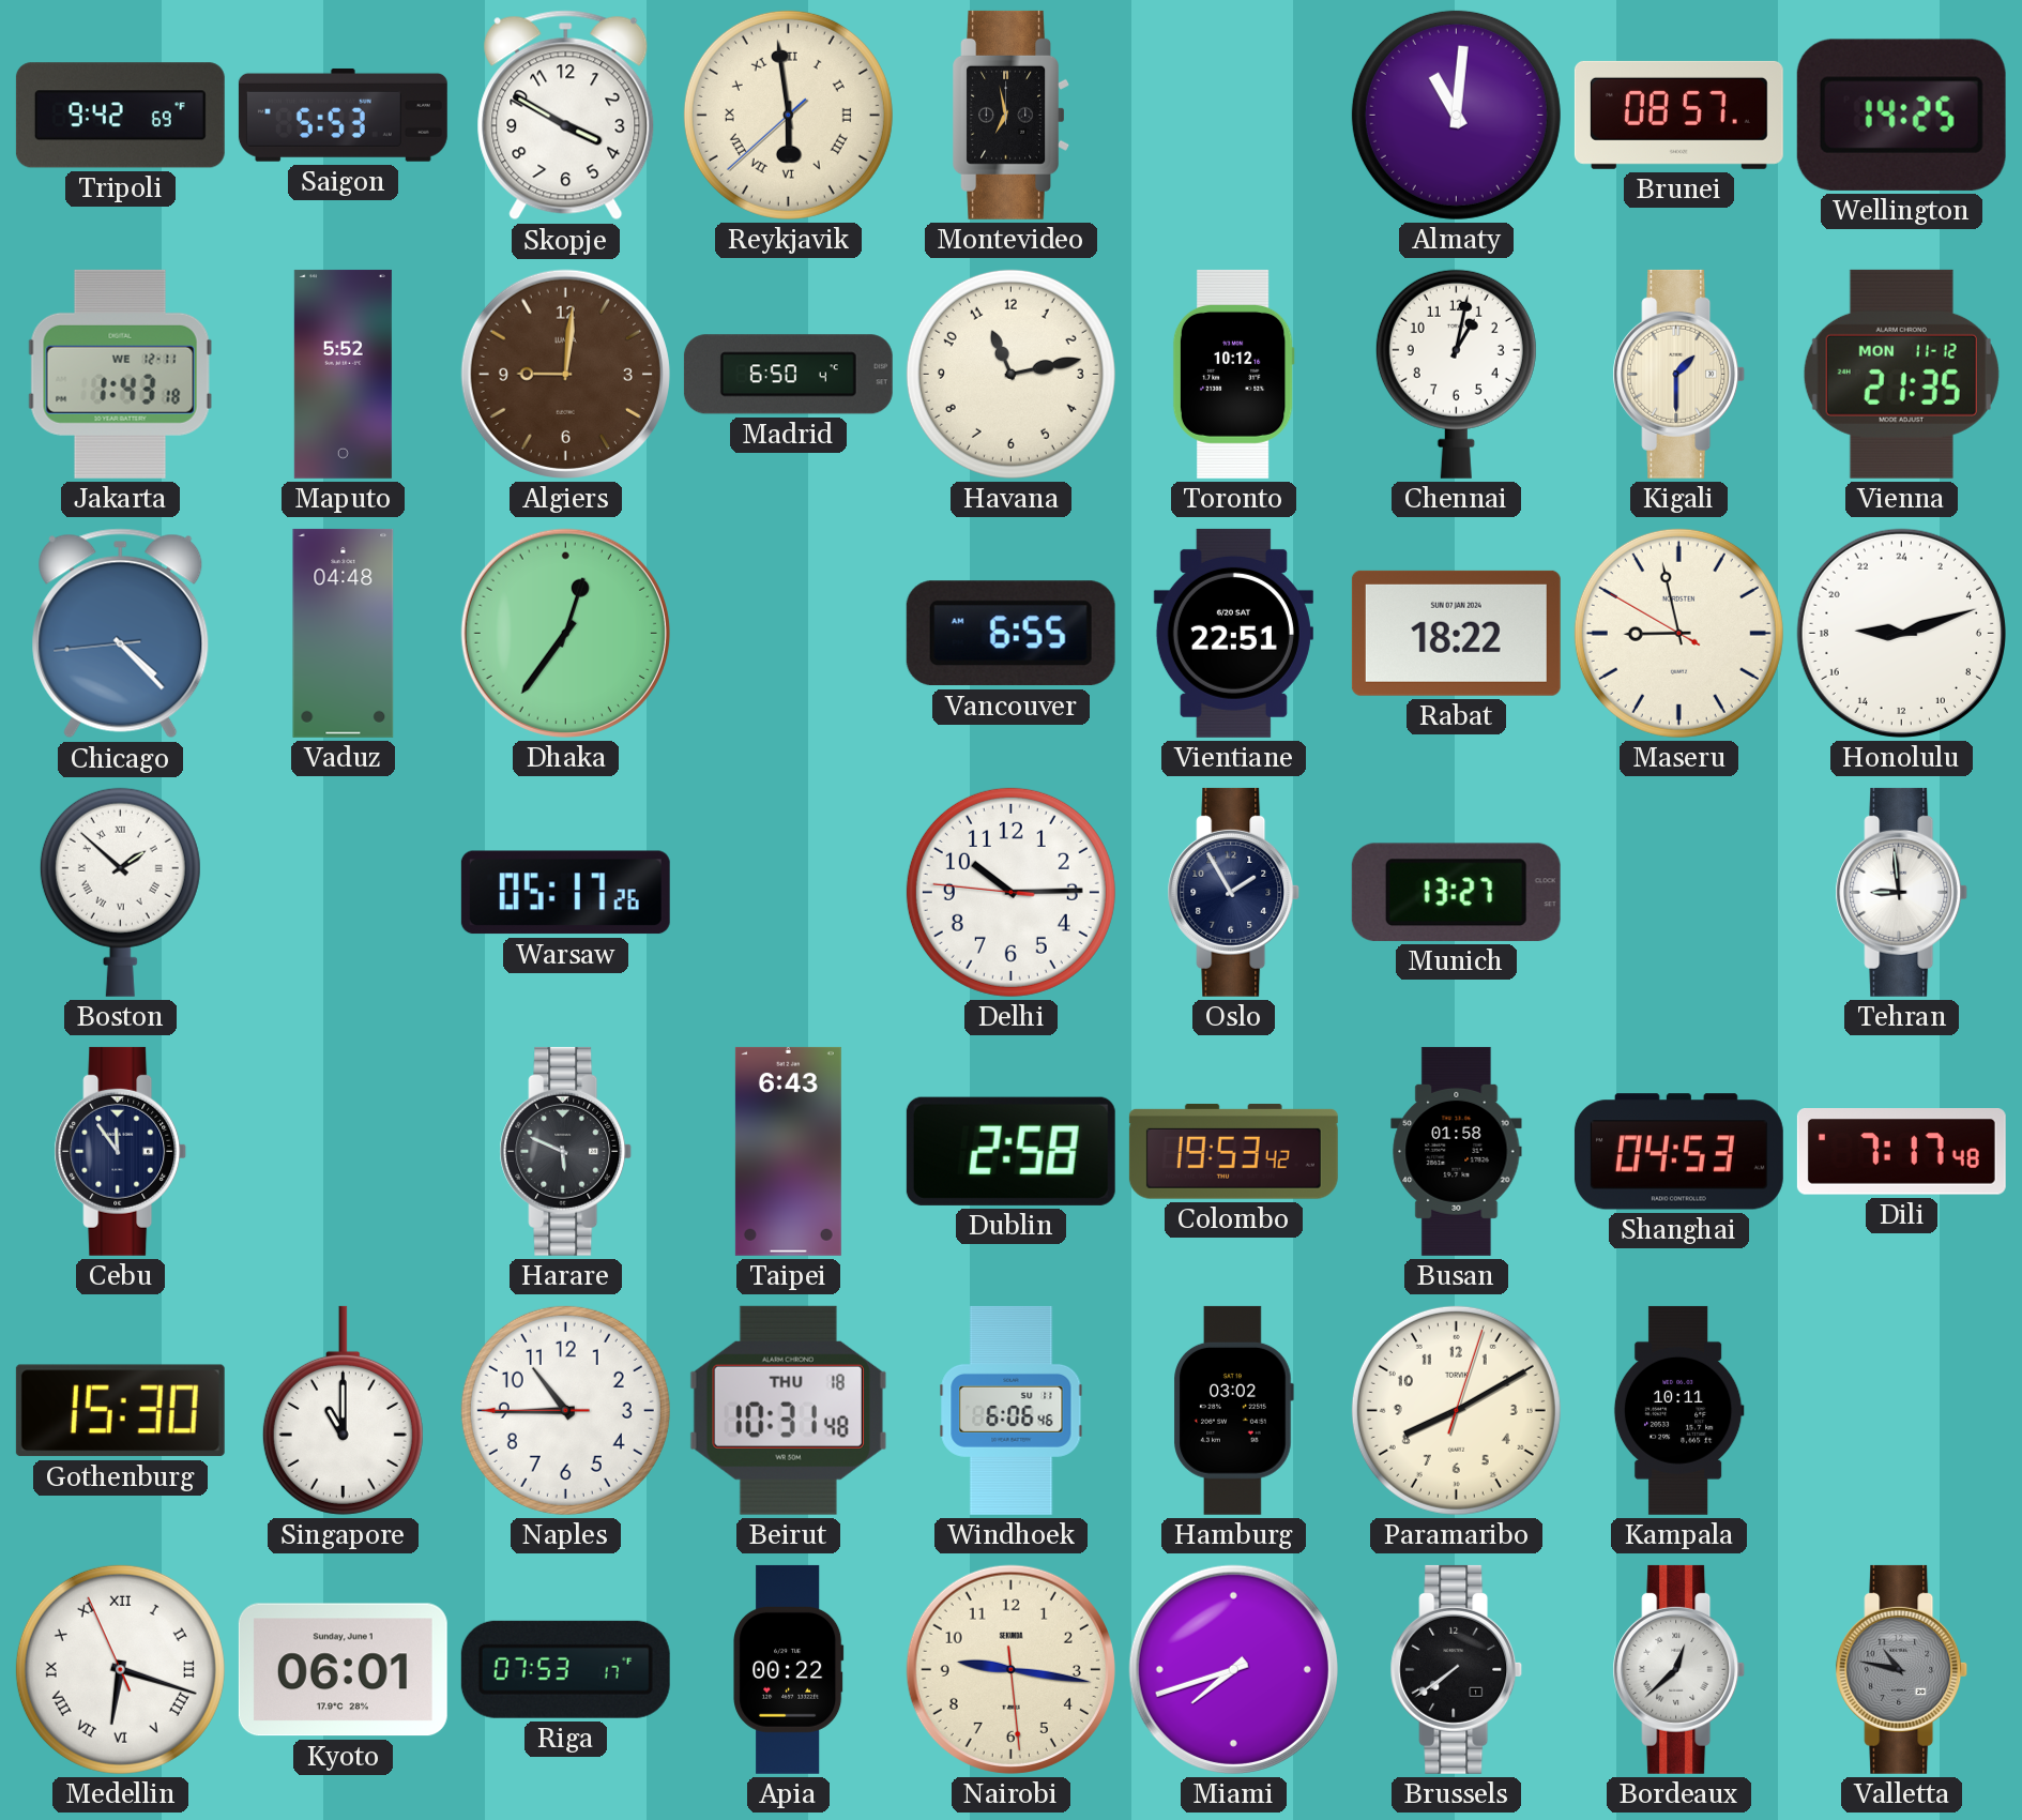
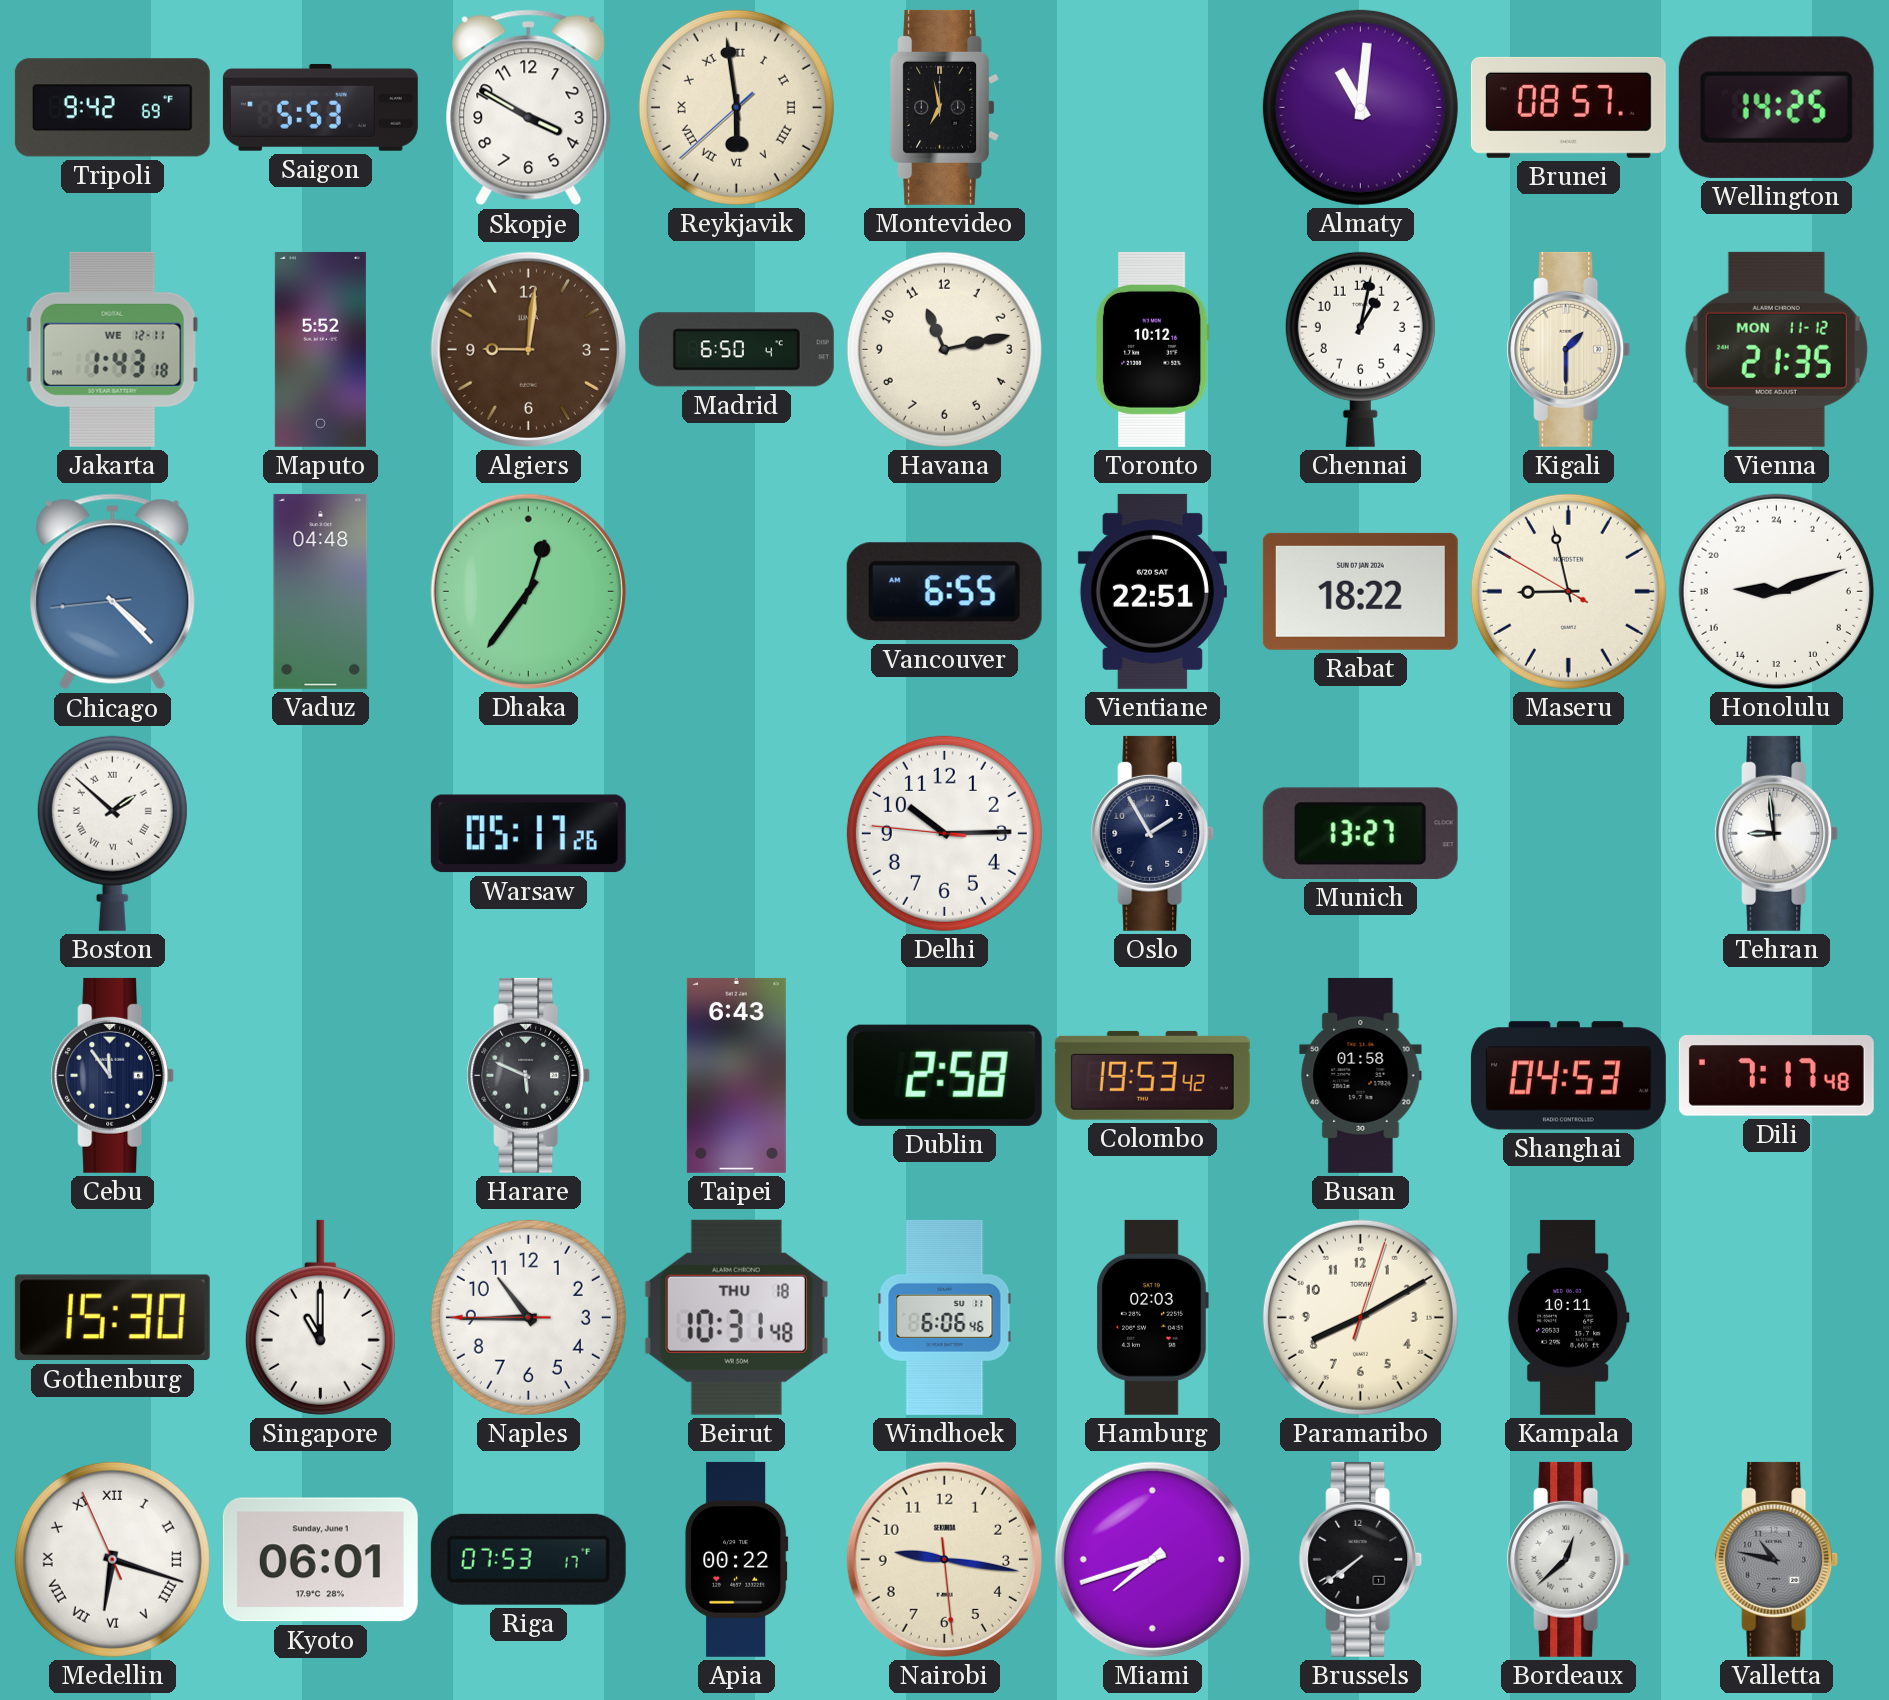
Hamburg: 03:02 -> 02:03 (1152, 1317)
